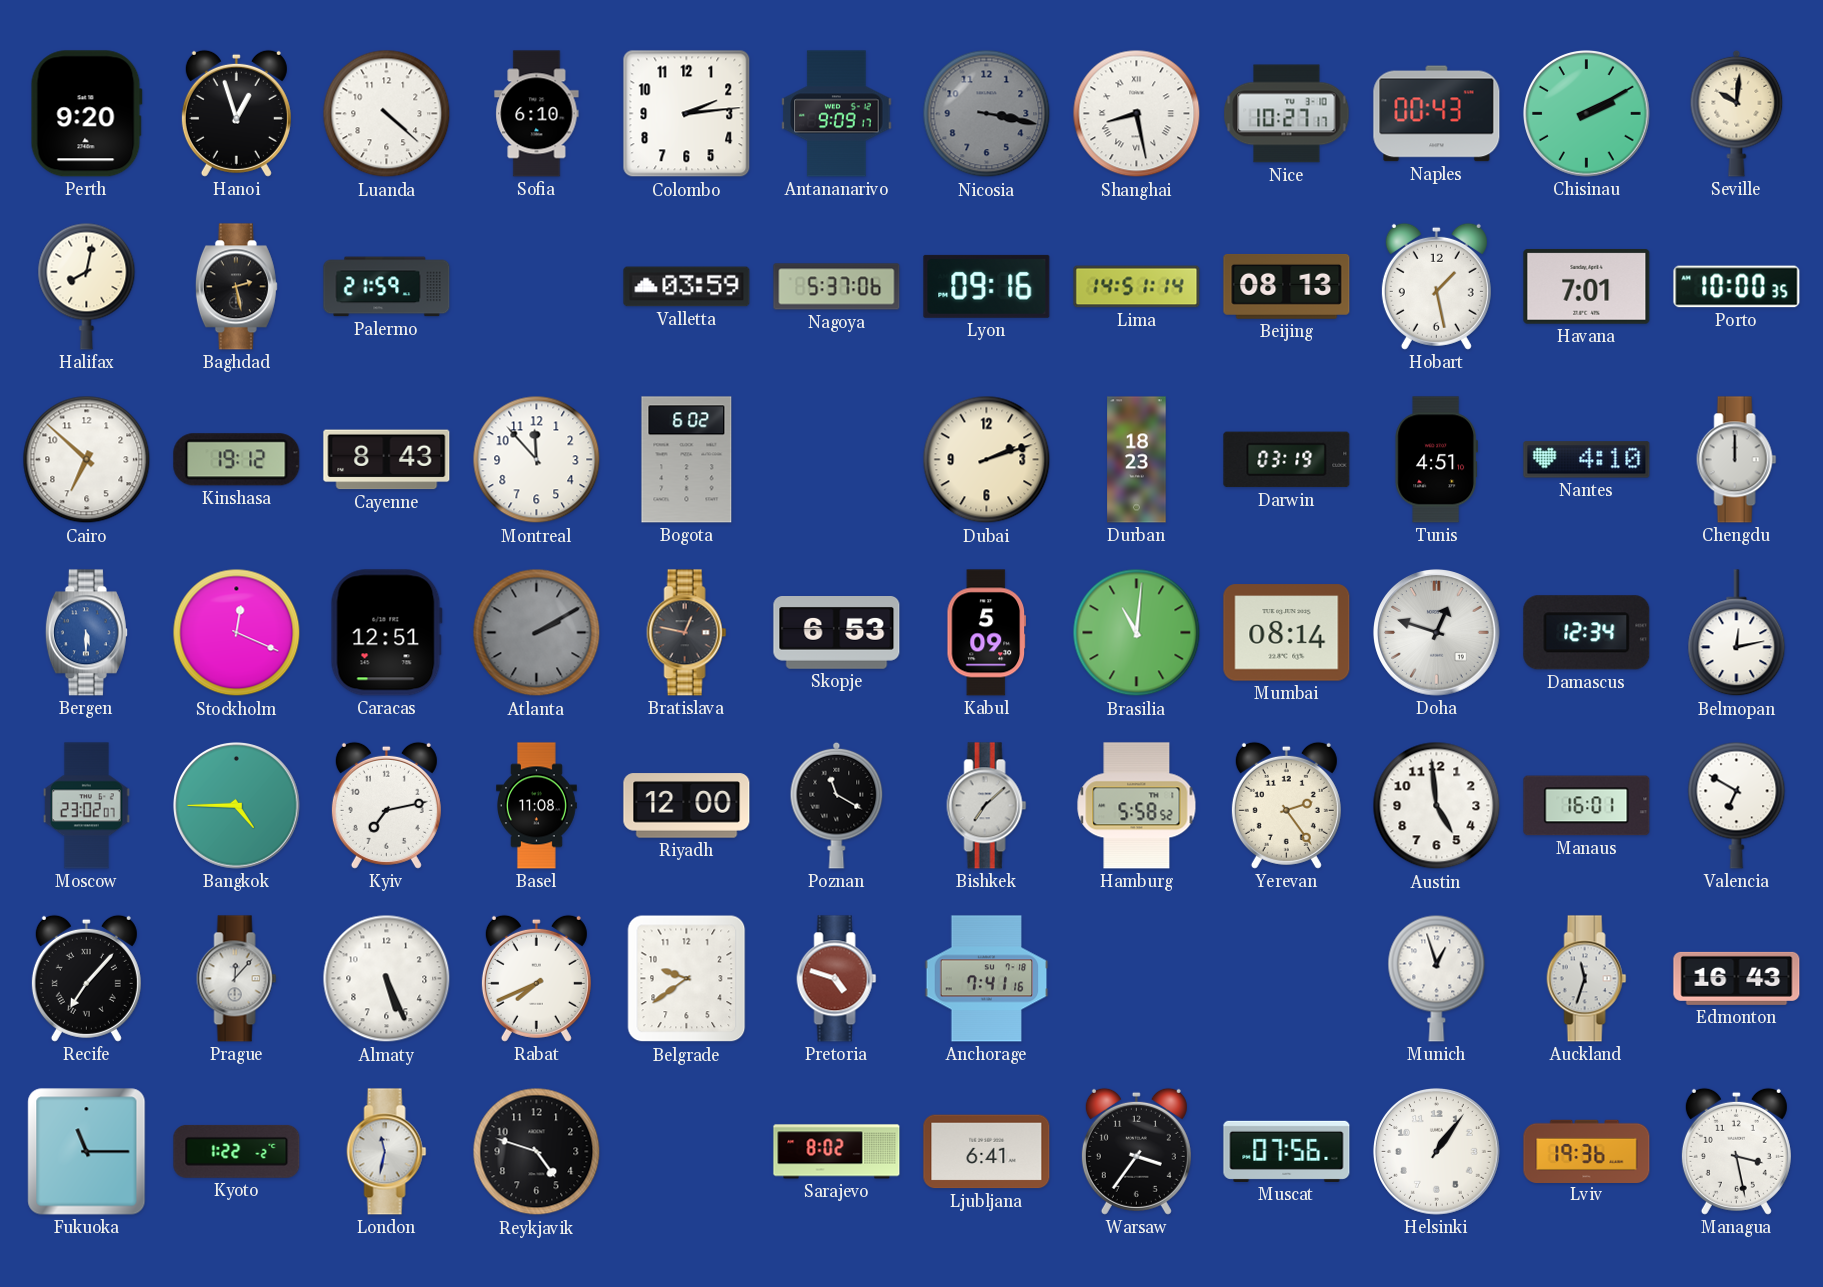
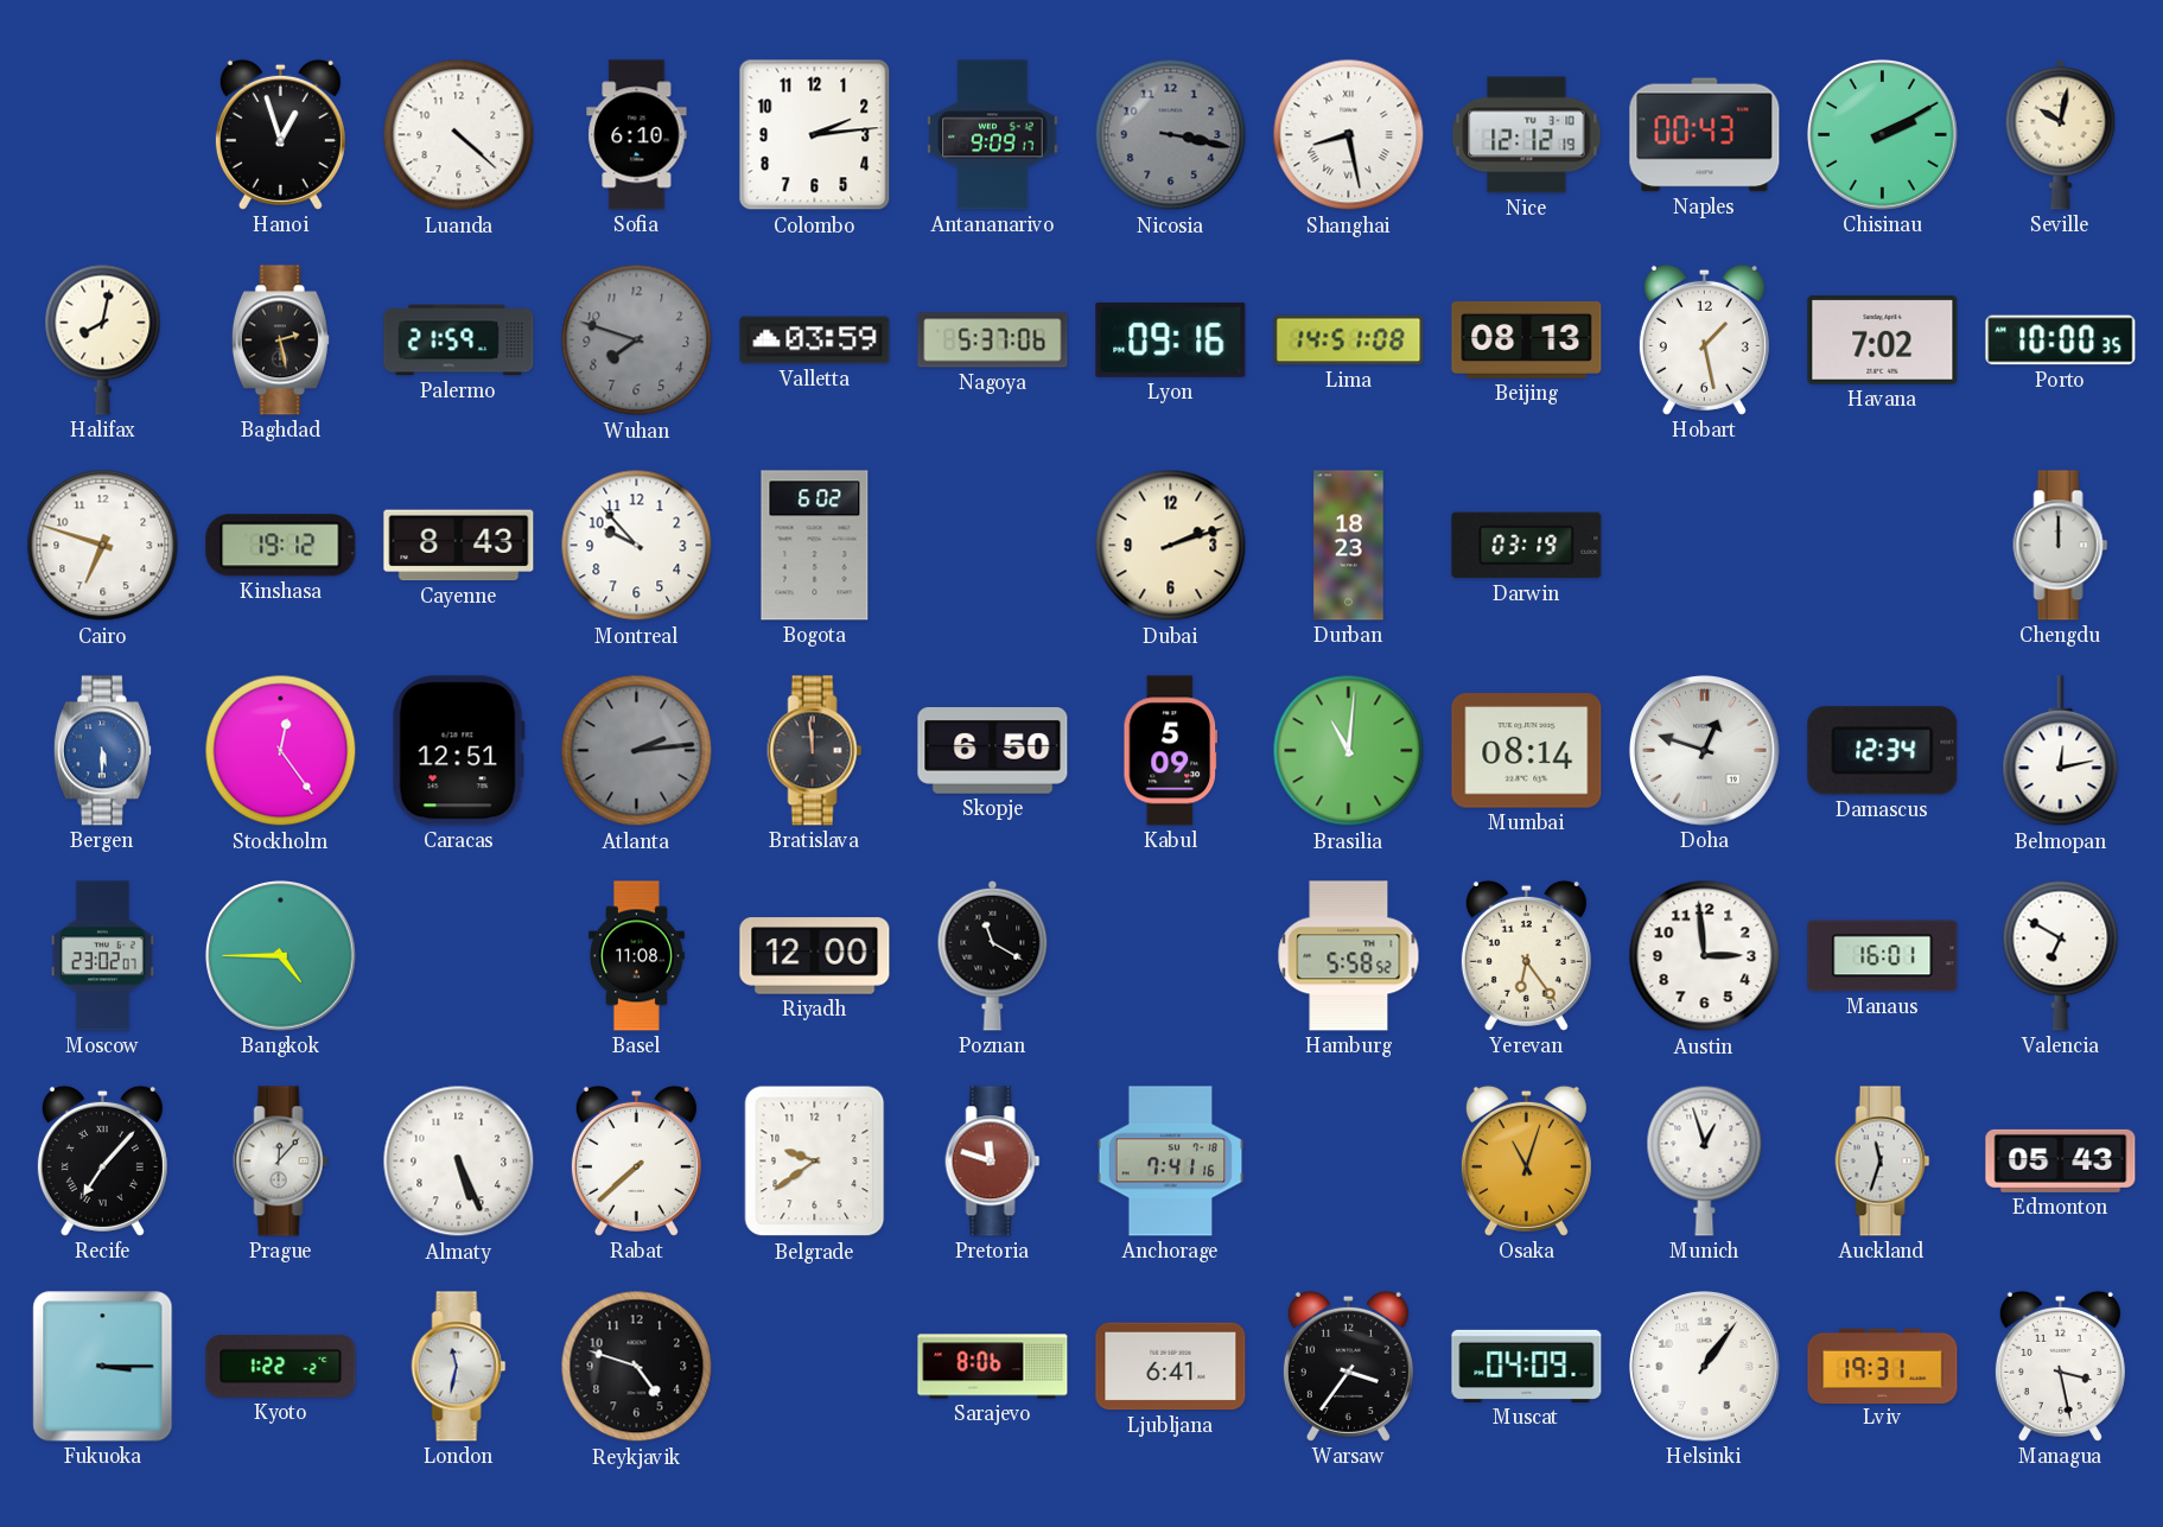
Perth: 9:20 -> none (86, 114)
Nice: 10:27 -> 12:12 (1527, 135)
Seville: 10:01 -> 10:02 (2061, 134)
Wuhan: none -> 7:48 (637, 341)
Lima: 14:51:14 -> 14:51:08 (1349, 341)
Havana: 7:01 -> 7:02 (1883, 341)
Cairo: 6:52 -> 6:48 (103, 546)
Montreal: 11:53 -> 9:53 (637, 546)
Tunis: 4:51 -> none (1436, 460)
Nantes: 4:10 -> none (1587, 460)
Stockholm: 12:19 -> 12:24 (281, 751)
Atlanta: 2:10 -> 2:14 (637, 751)
Bratislava: 12:47 -> 11:59 (815, 751)
Skopje: 6:53 -> 6:50 (993, 751)
Kyiv: 7:13 -> none (386, 805)
Bishkek: 7:08 -> none (987, 806)
Yerevan: 2:24 -> 6:24 (1526, 955)
Austin: 4:59 -> 2:59 (1705, 956)
Rabat: 7:41 -> 7:38 (636, 1160)
Pretoria: 4:48 -> 11:48 (993, 1162)
Osaka: none -> 11:03 (1526, 1160)
Edmonton: 16:43 -> 05:43 (2061, 1160)
Fukuoka: 11:15 -> 3:15 (103, 1367)
Sarajevo: 8:02 -> 8:06 (993, 1367)
Muscat: 07:56 -> 04:09 (1527, 1366)
Lviv: 19:36 -> 19:31 (1883, 1366)
